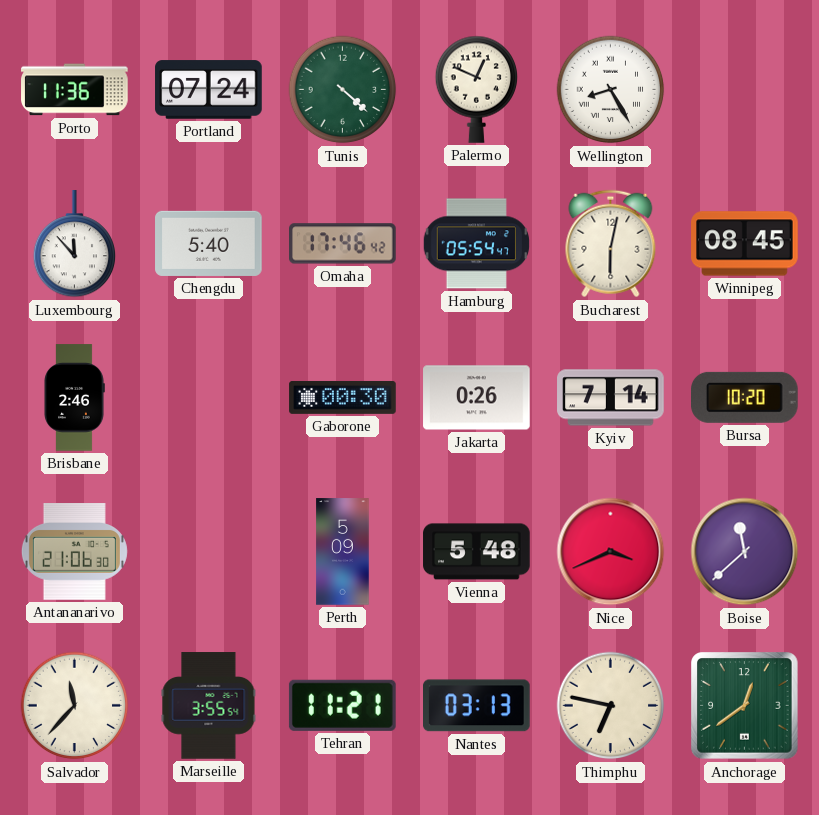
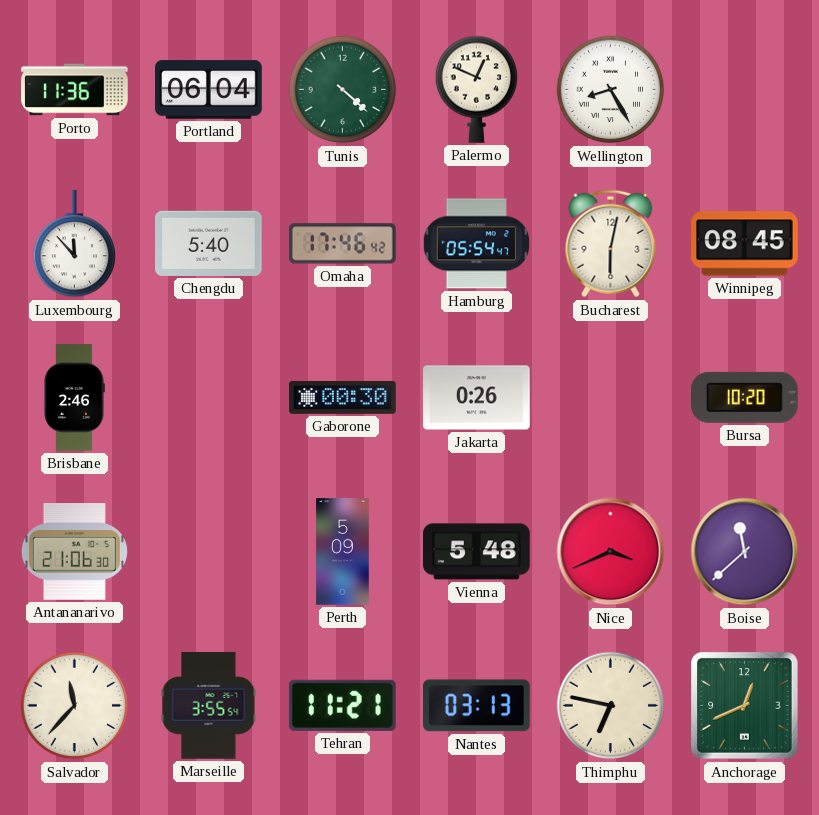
Portland: 07:24 -> 06:04 (209, 90)
Kyiv: 7:14 -> none (611, 398)
Anchorage: 12:39 -> 12:41 (745, 706)
